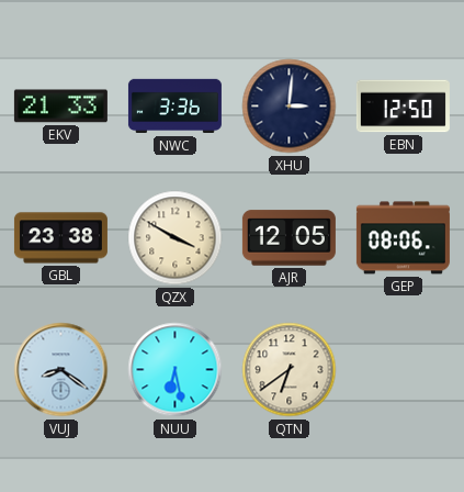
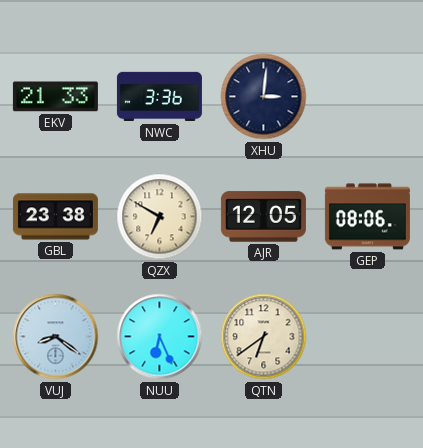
EBN: 12:50 -> none (403, 107)
QZX: 3:50 -> 6:50 (160, 217)
NUU: 6:28 -> 6:26 (160, 337)
